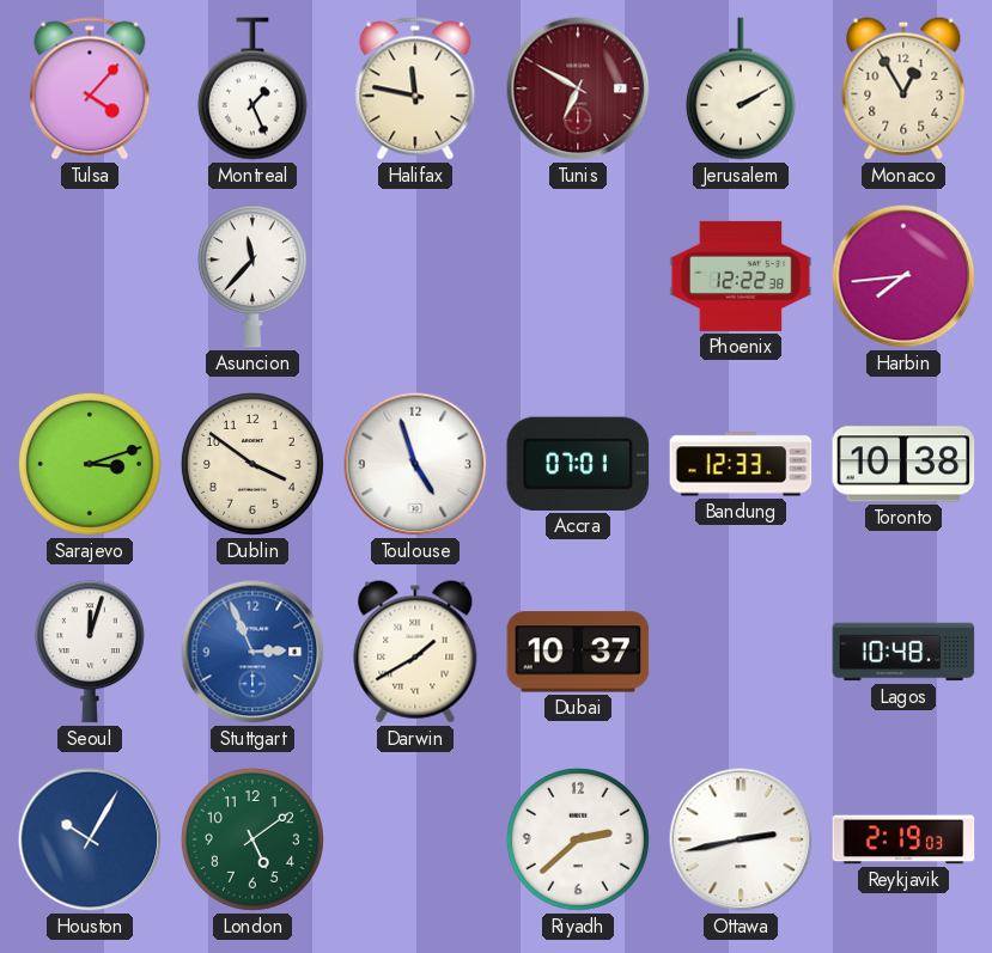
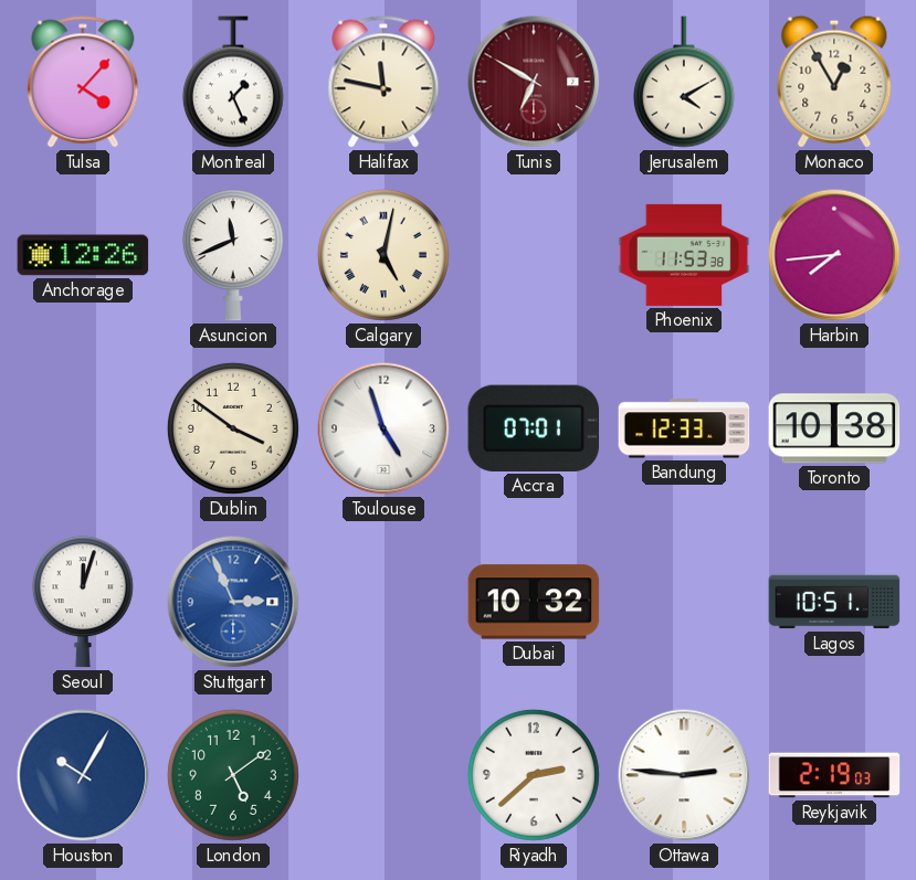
Jerusalem: 2:10 -> 4:10 (684, 82)
Anchorage: none -> 12:26 (83, 255)
Asuncion: 11:37 -> 11:41 (233, 255)
Calgary: none -> 5:02 (383, 255)
Phoenix: 12:22 -> 11:53 (684, 255)
Sarajevo: 3:12 -> none (90, 464)
Darwin: 1:40 -> none (415, 652)
Dubai: 10:37 -> 10:32 (534, 602)
Lagos: 10:48 -> 10:51 (834, 602)
Ottawa: 2:43 -> 2:46 (684, 775)
